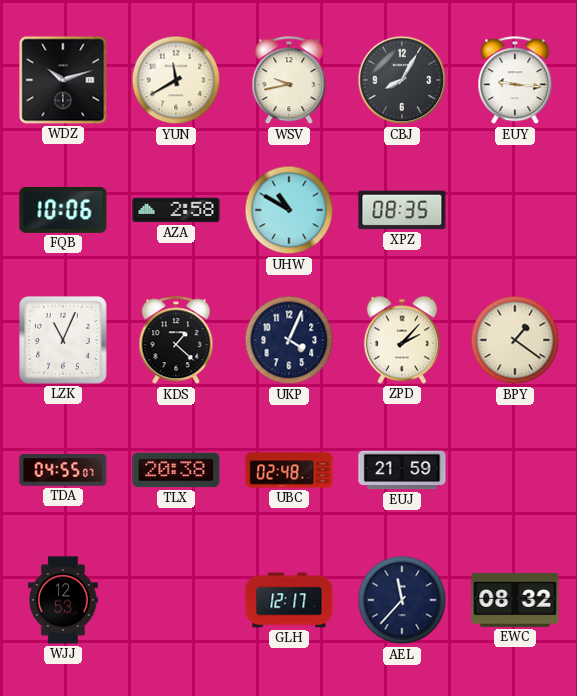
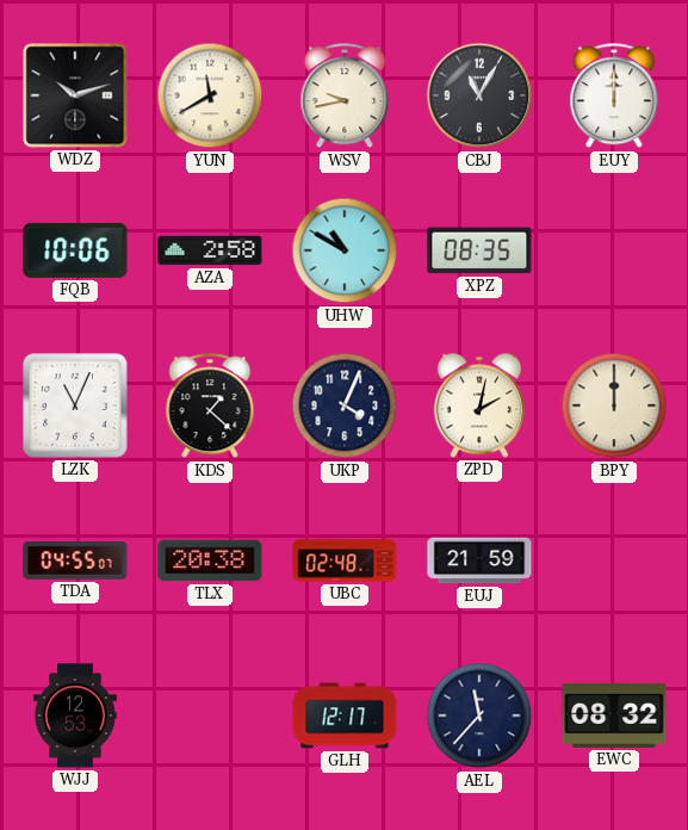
CBJ: 8:05 -> 11:05 (479, 95)
EUY: 9:16 -> 12:00 (614, 97)
ZPD: 2:07 -> 2:02 (479, 405)
BPY: 1:21 -> 12:00 (614, 405)
